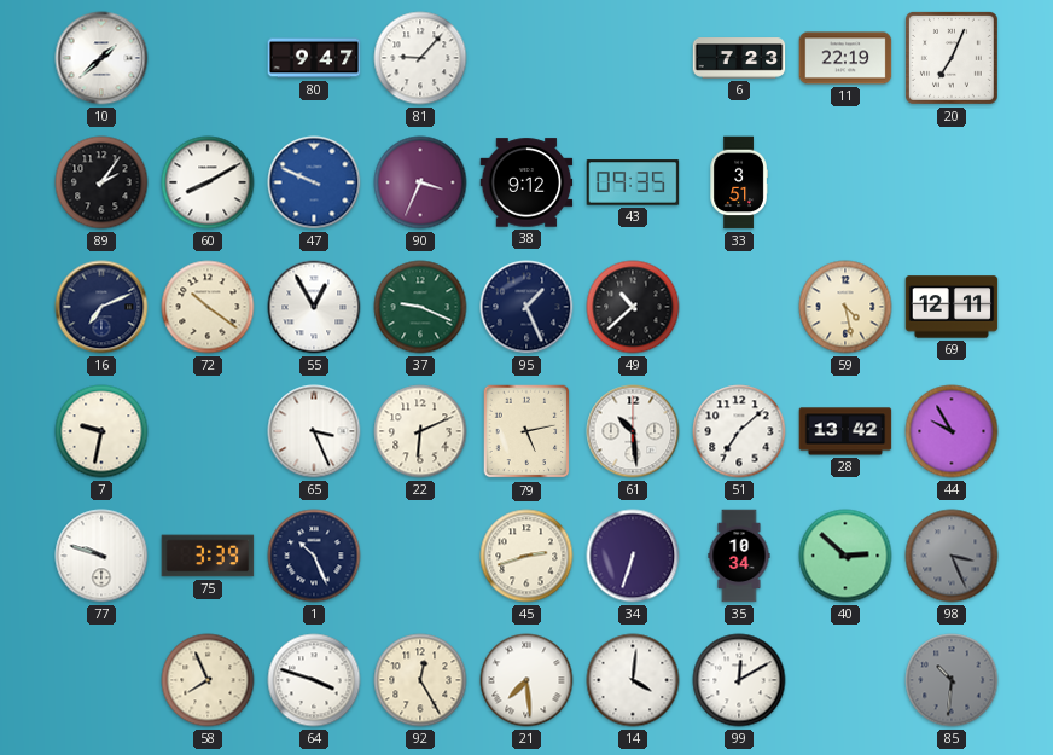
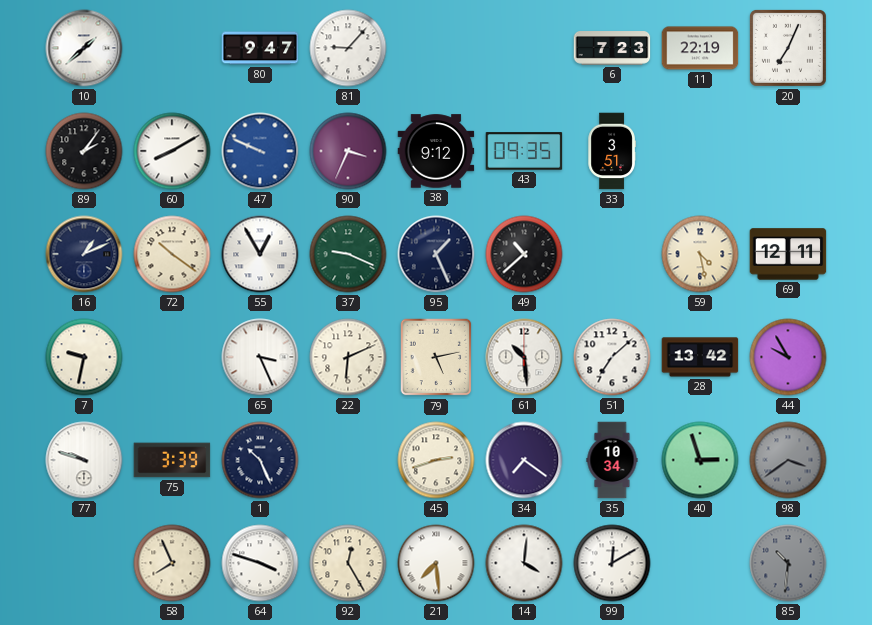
16: 7:11 -> 1:11 (84, 254)
34: 6:33 -> 7:21 (524, 460)
40: 2:52 -> 2:57 (700, 460)
98: 3:26 -> 3:39 (788, 460)
